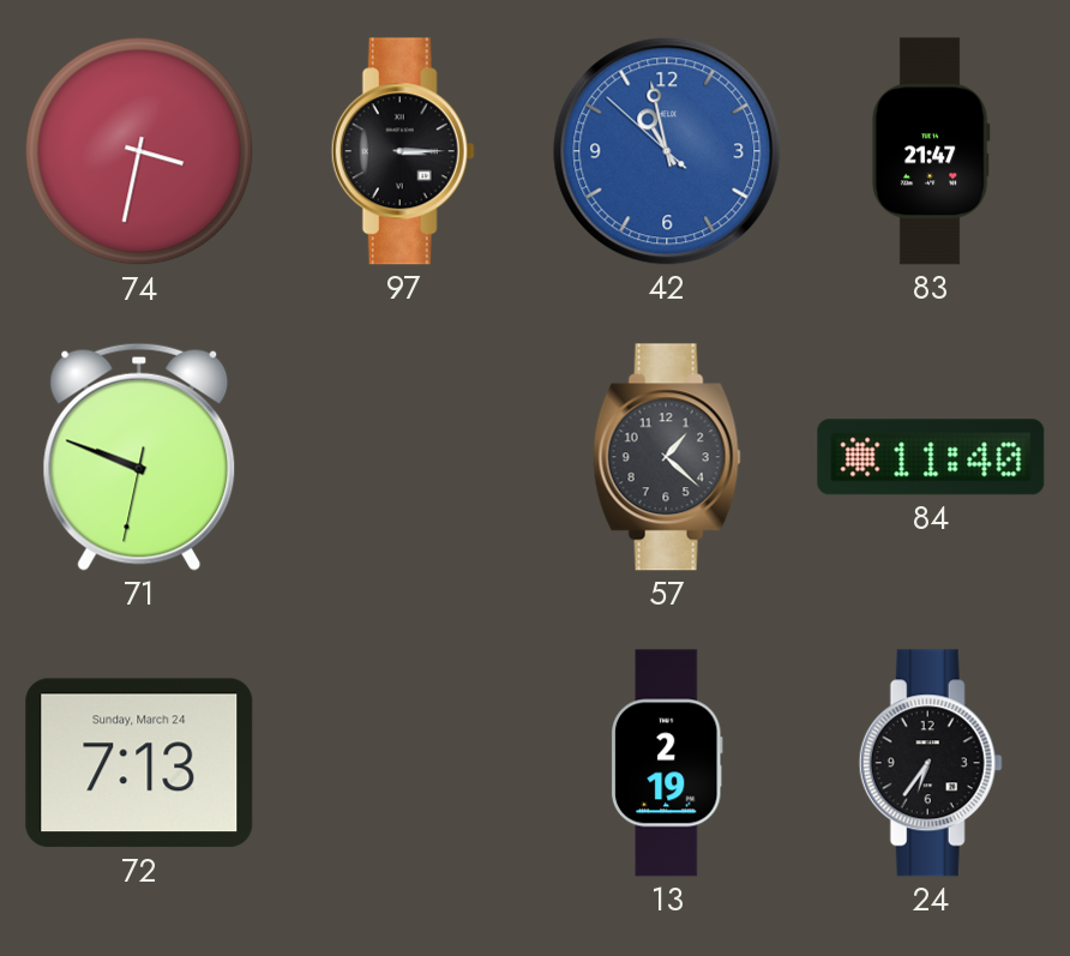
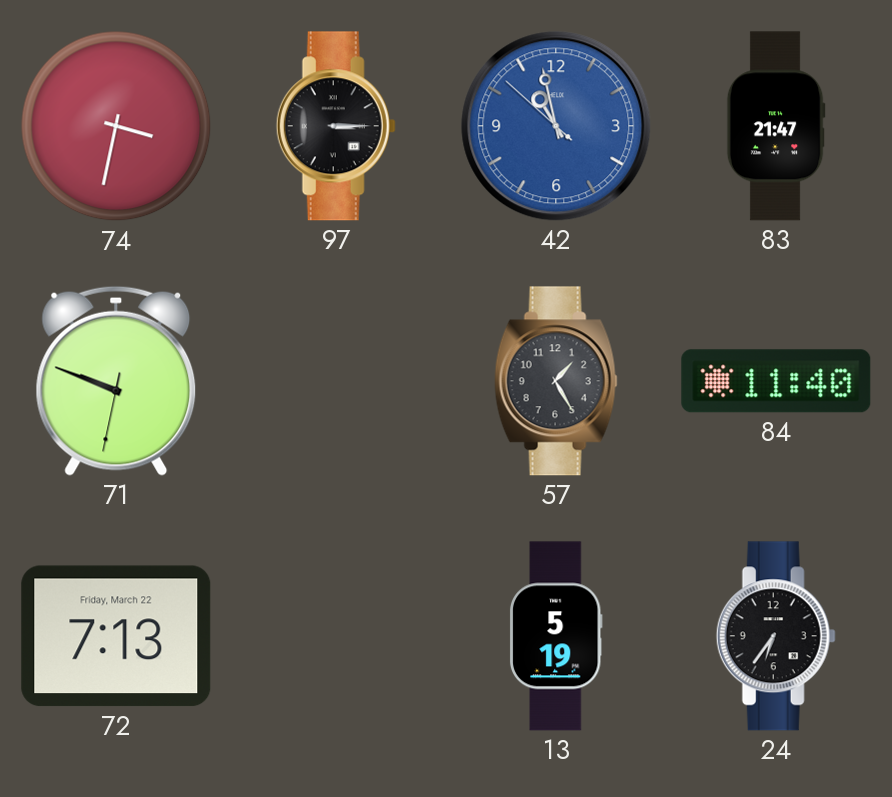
57: 1:22 -> 1:25 (556, 381)
72 date: Sunday, March 24 -> Friday, March 22 (116, 636)
13: 2:19 -> 5:19 (556, 636)
